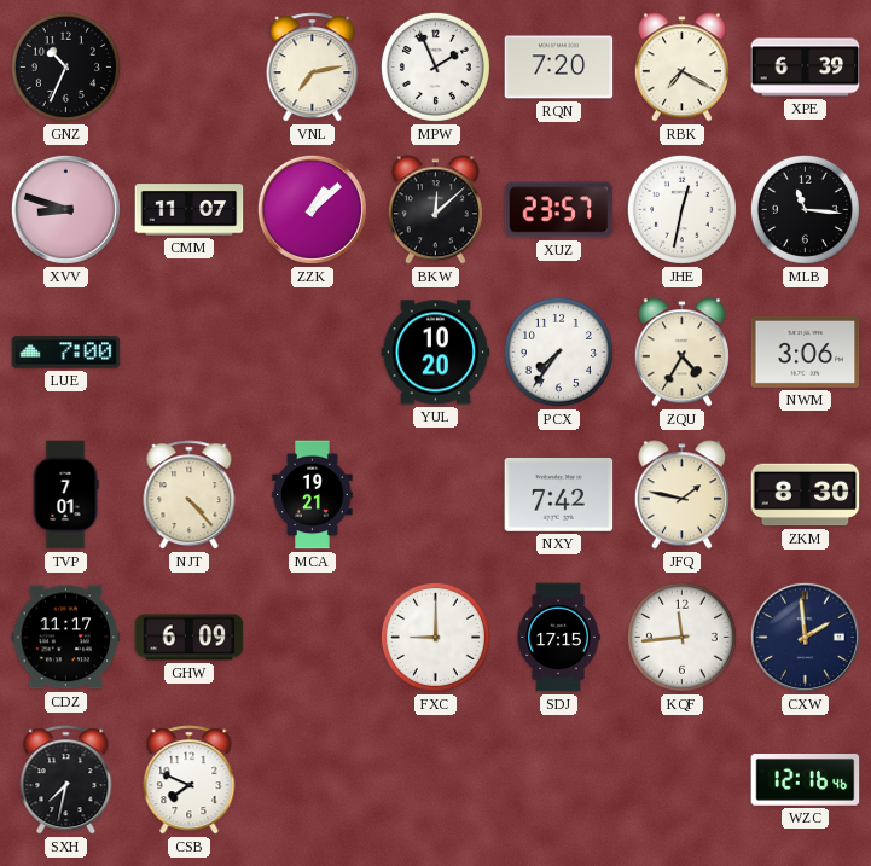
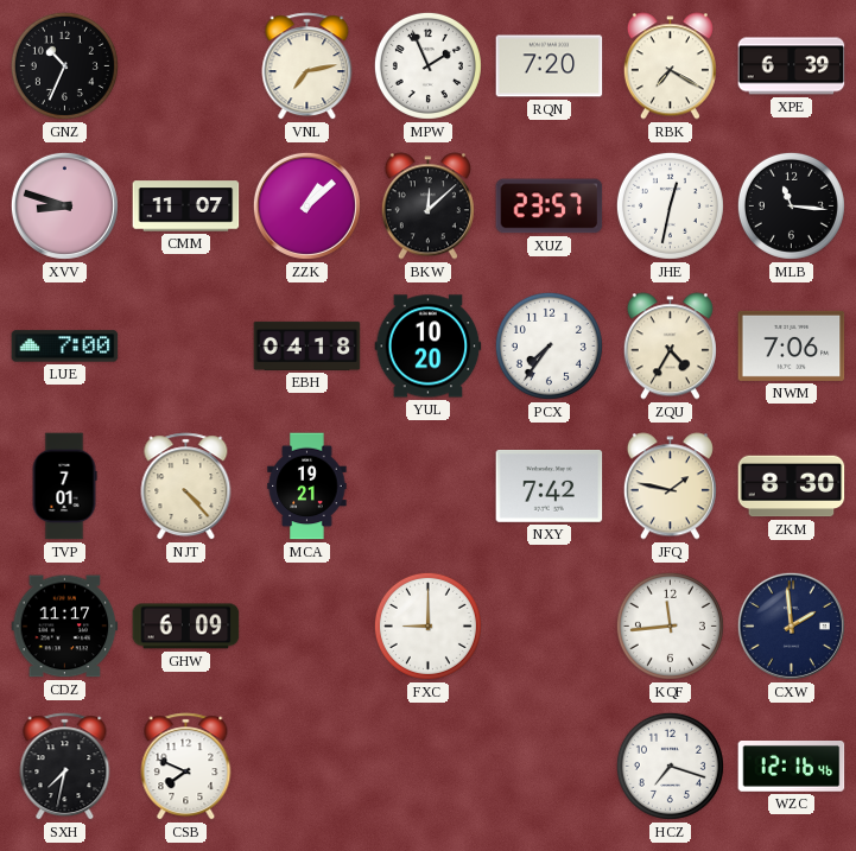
EBH: none -> 04:18 (307, 345)
NWM: 3:06 -> 7:06 (792, 345)
SDJ: 17:15 -> none (558, 638)
HCZ: none -> 7:18 (670, 766)
